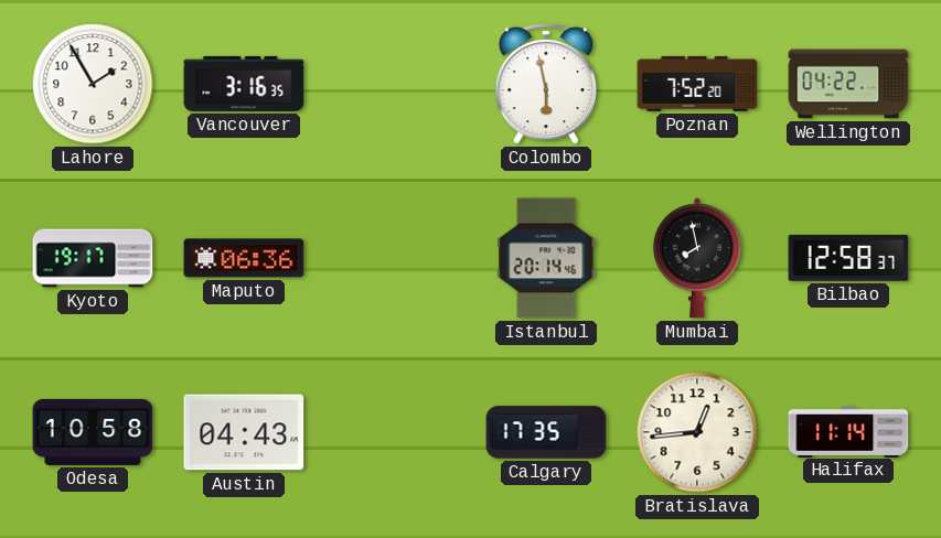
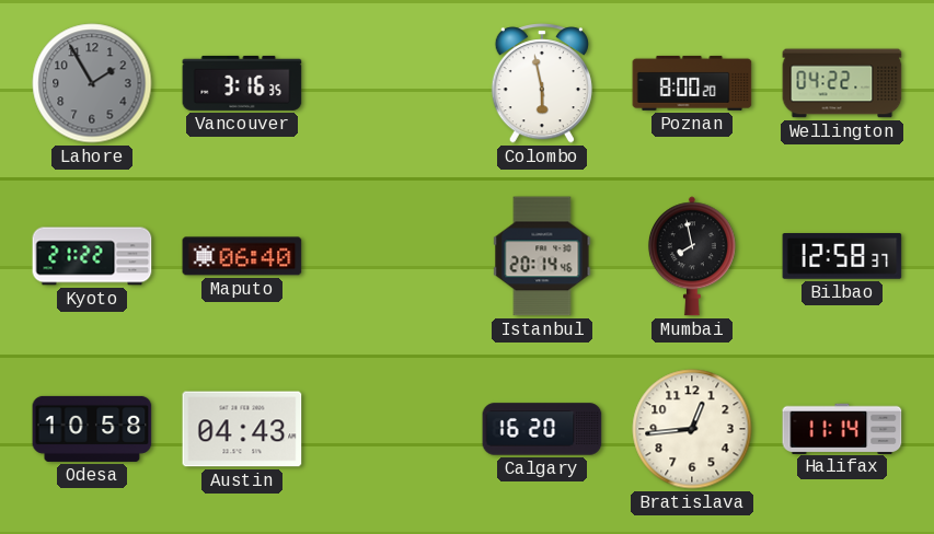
Lahore dial: white -> grey (92, 83)
Poznan: 7:52 -> 8:00 (692, 83)
Kyoto: 19:17 -> 21:22 (92, 256)
Maputo: 06:36 -> 06:40 (242, 256)
Calgary: 17:35 -> 16:20 (542, 429)
